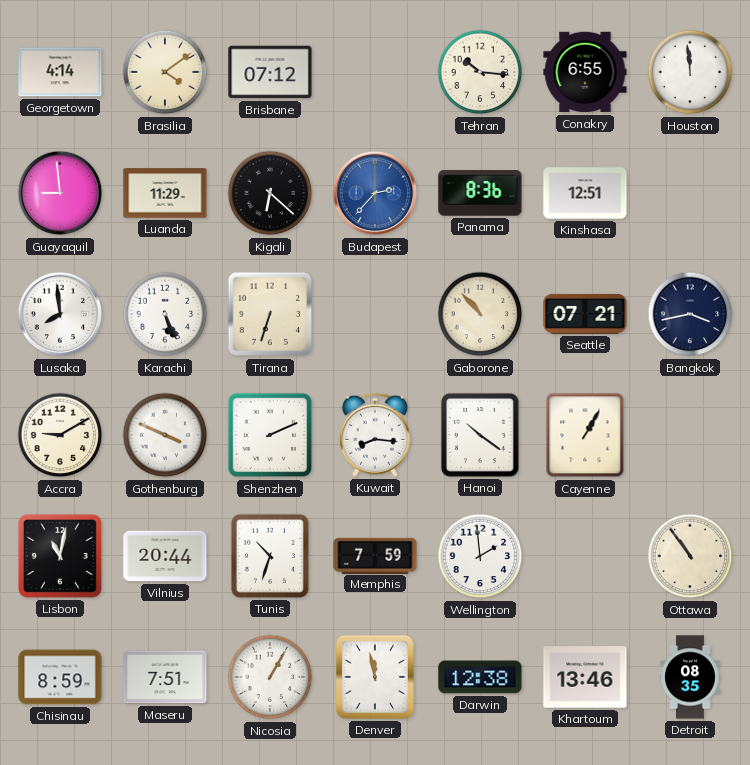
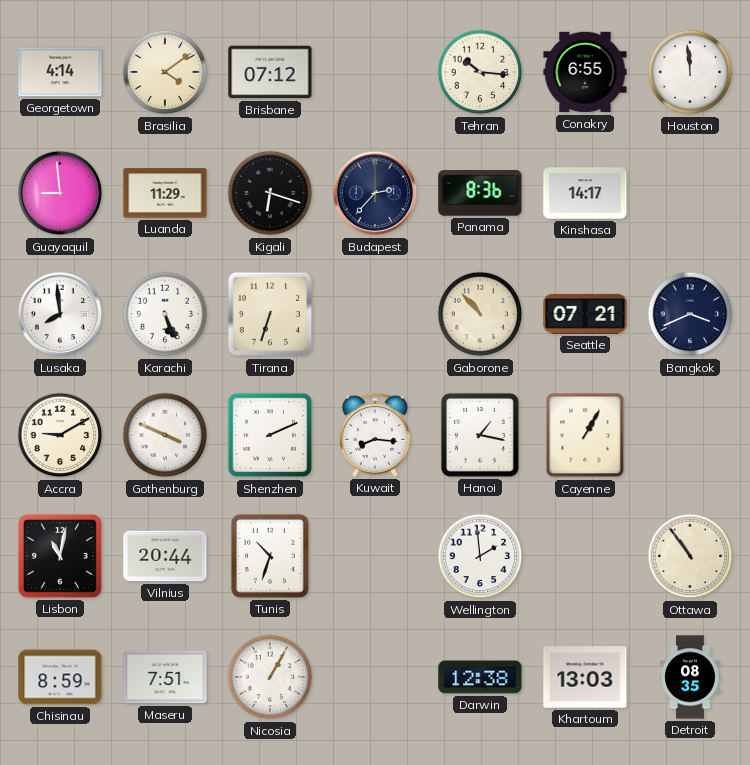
Kigali: 6:22 -> 6:18 (270, 193)
Budapest dial: blue -> navy (375, 193)
Kinshasa: 12:51 -> 14:17 (585, 193)
Bangkok: 3:43 -> 3:41 (690, 314)
Hanoi: 10:21 -> 1:17 (480, 435)
Memphis: 7:59 -> none (375, 555)
Denver: 11:58 -> none (375, 677)
Khartoum: 13:46 -> 13:03 (585, 677)
